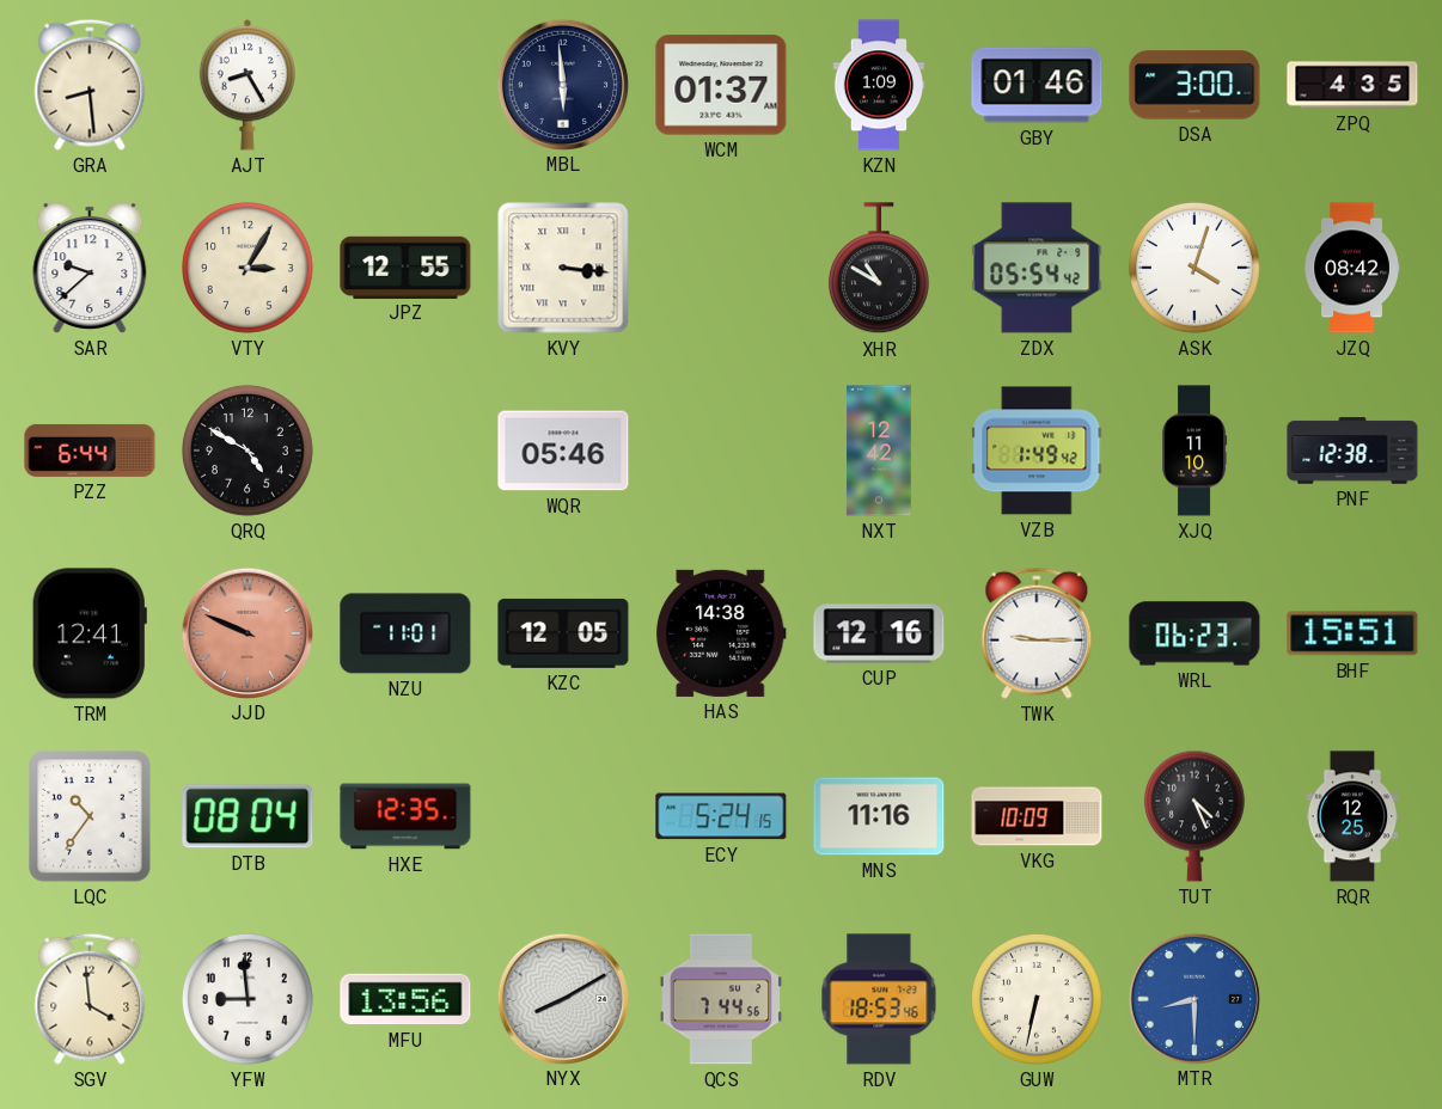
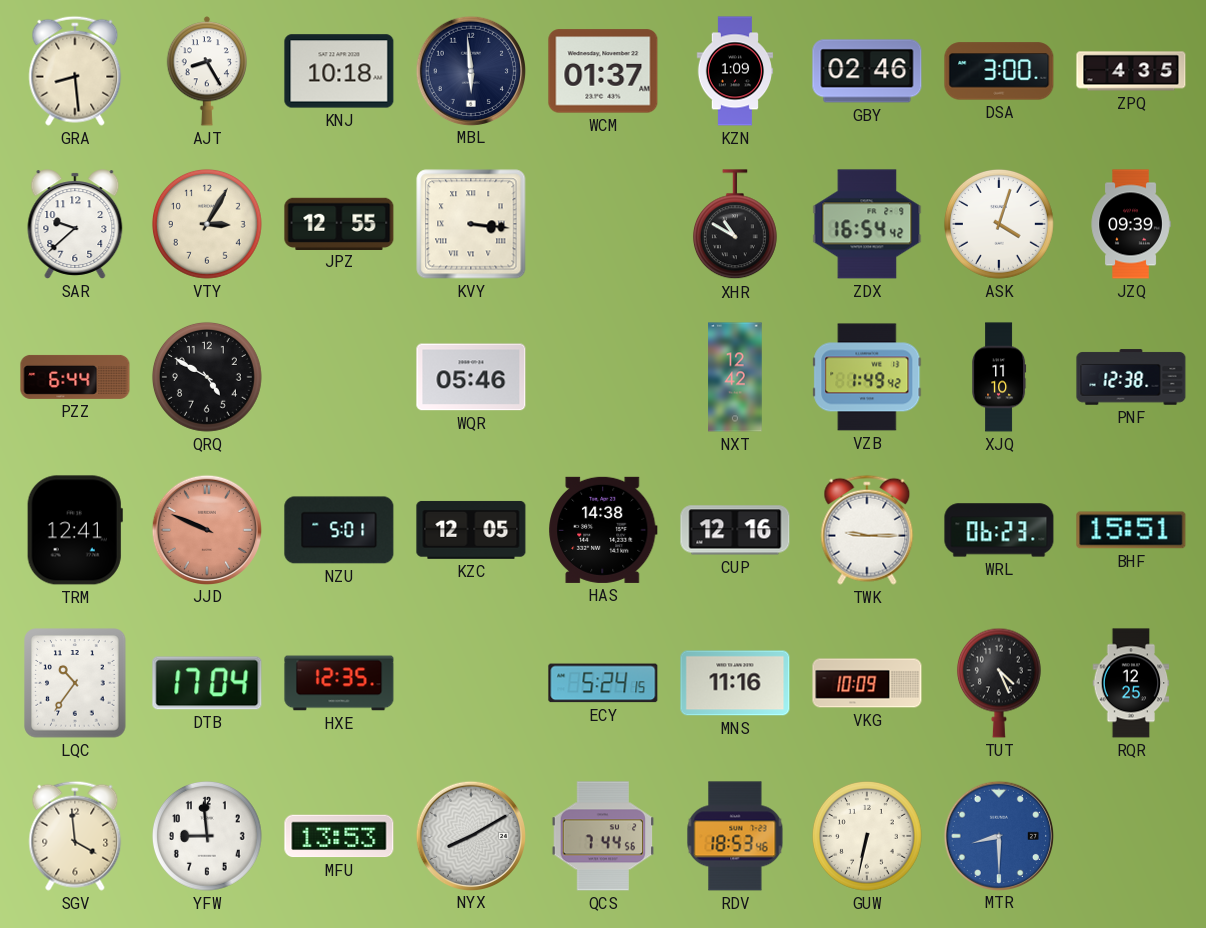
KNJ: none -> 10:18 (339, 71)
GBY: 01:46 -> 02:46 (867, 71)
ZDX: 05:54 -> 16:54 (867, 224)
JZQ: 08:42 -> 09:39 (1131, 224)
NZU: 11:01 -> 5:01 (339, 530)
DTB: 08:04 -> 17:04 (207, 683)
MFU: 13:56 -> 13:53 (339, 836)
